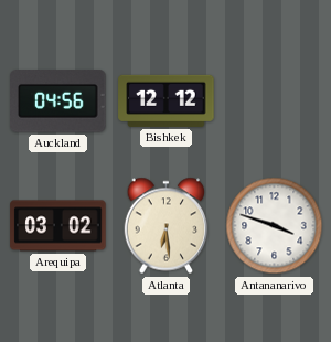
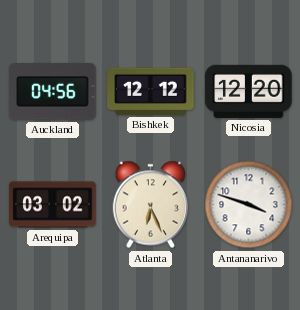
Nicosia: none -> 12:20 (249, 91)
Atlanta: 6:29 -> 6:26 (151, 205)
